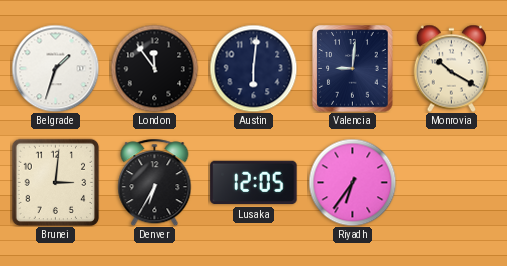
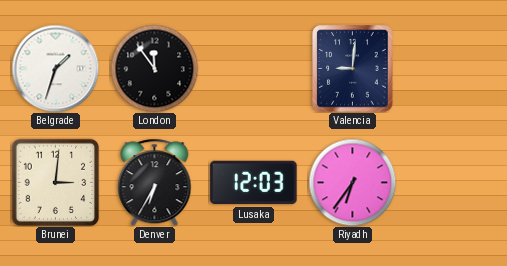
Austin: 6:01 -> none (253, 68)
Monrovia: 10:20 -> none (451, 68)
Lusaka: 12:05 -> 12:03 (254, 183)
